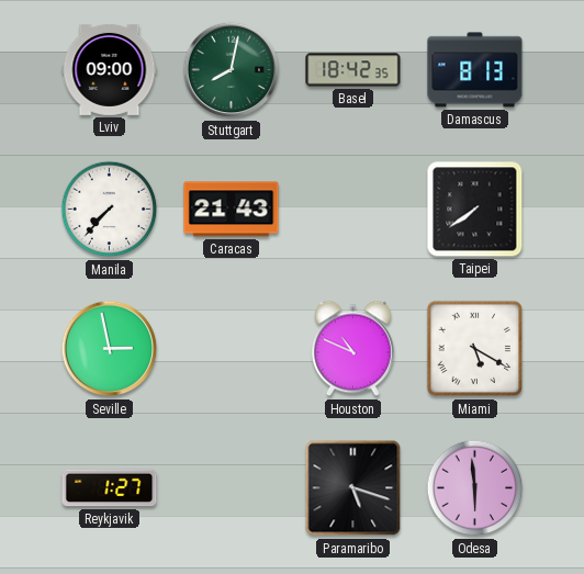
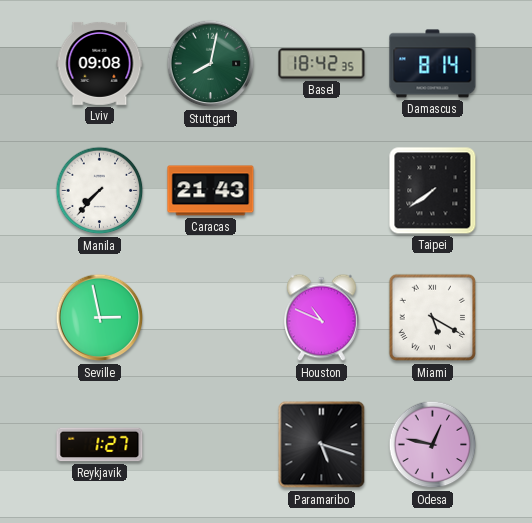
Lviv: 09:00 -> 09:08 (100, 63)
Damascus: 8:13 -> 8:14 (433, 64)
Odesa: 5:59 -> 12:47 (433, 445)
